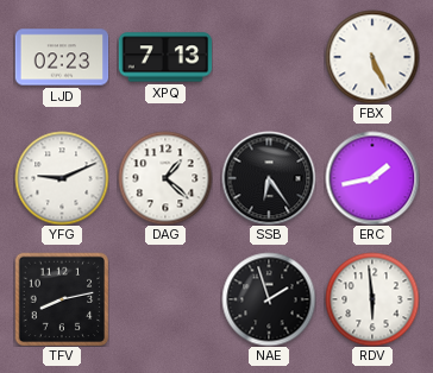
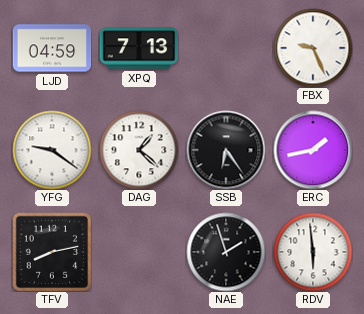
LJD: 02:23 -> 04:59 (52, 48)
FBX: 5:26 -> 9:26 (313, 48)
YFG: 9:11 -> 9:21 (52, 150)
